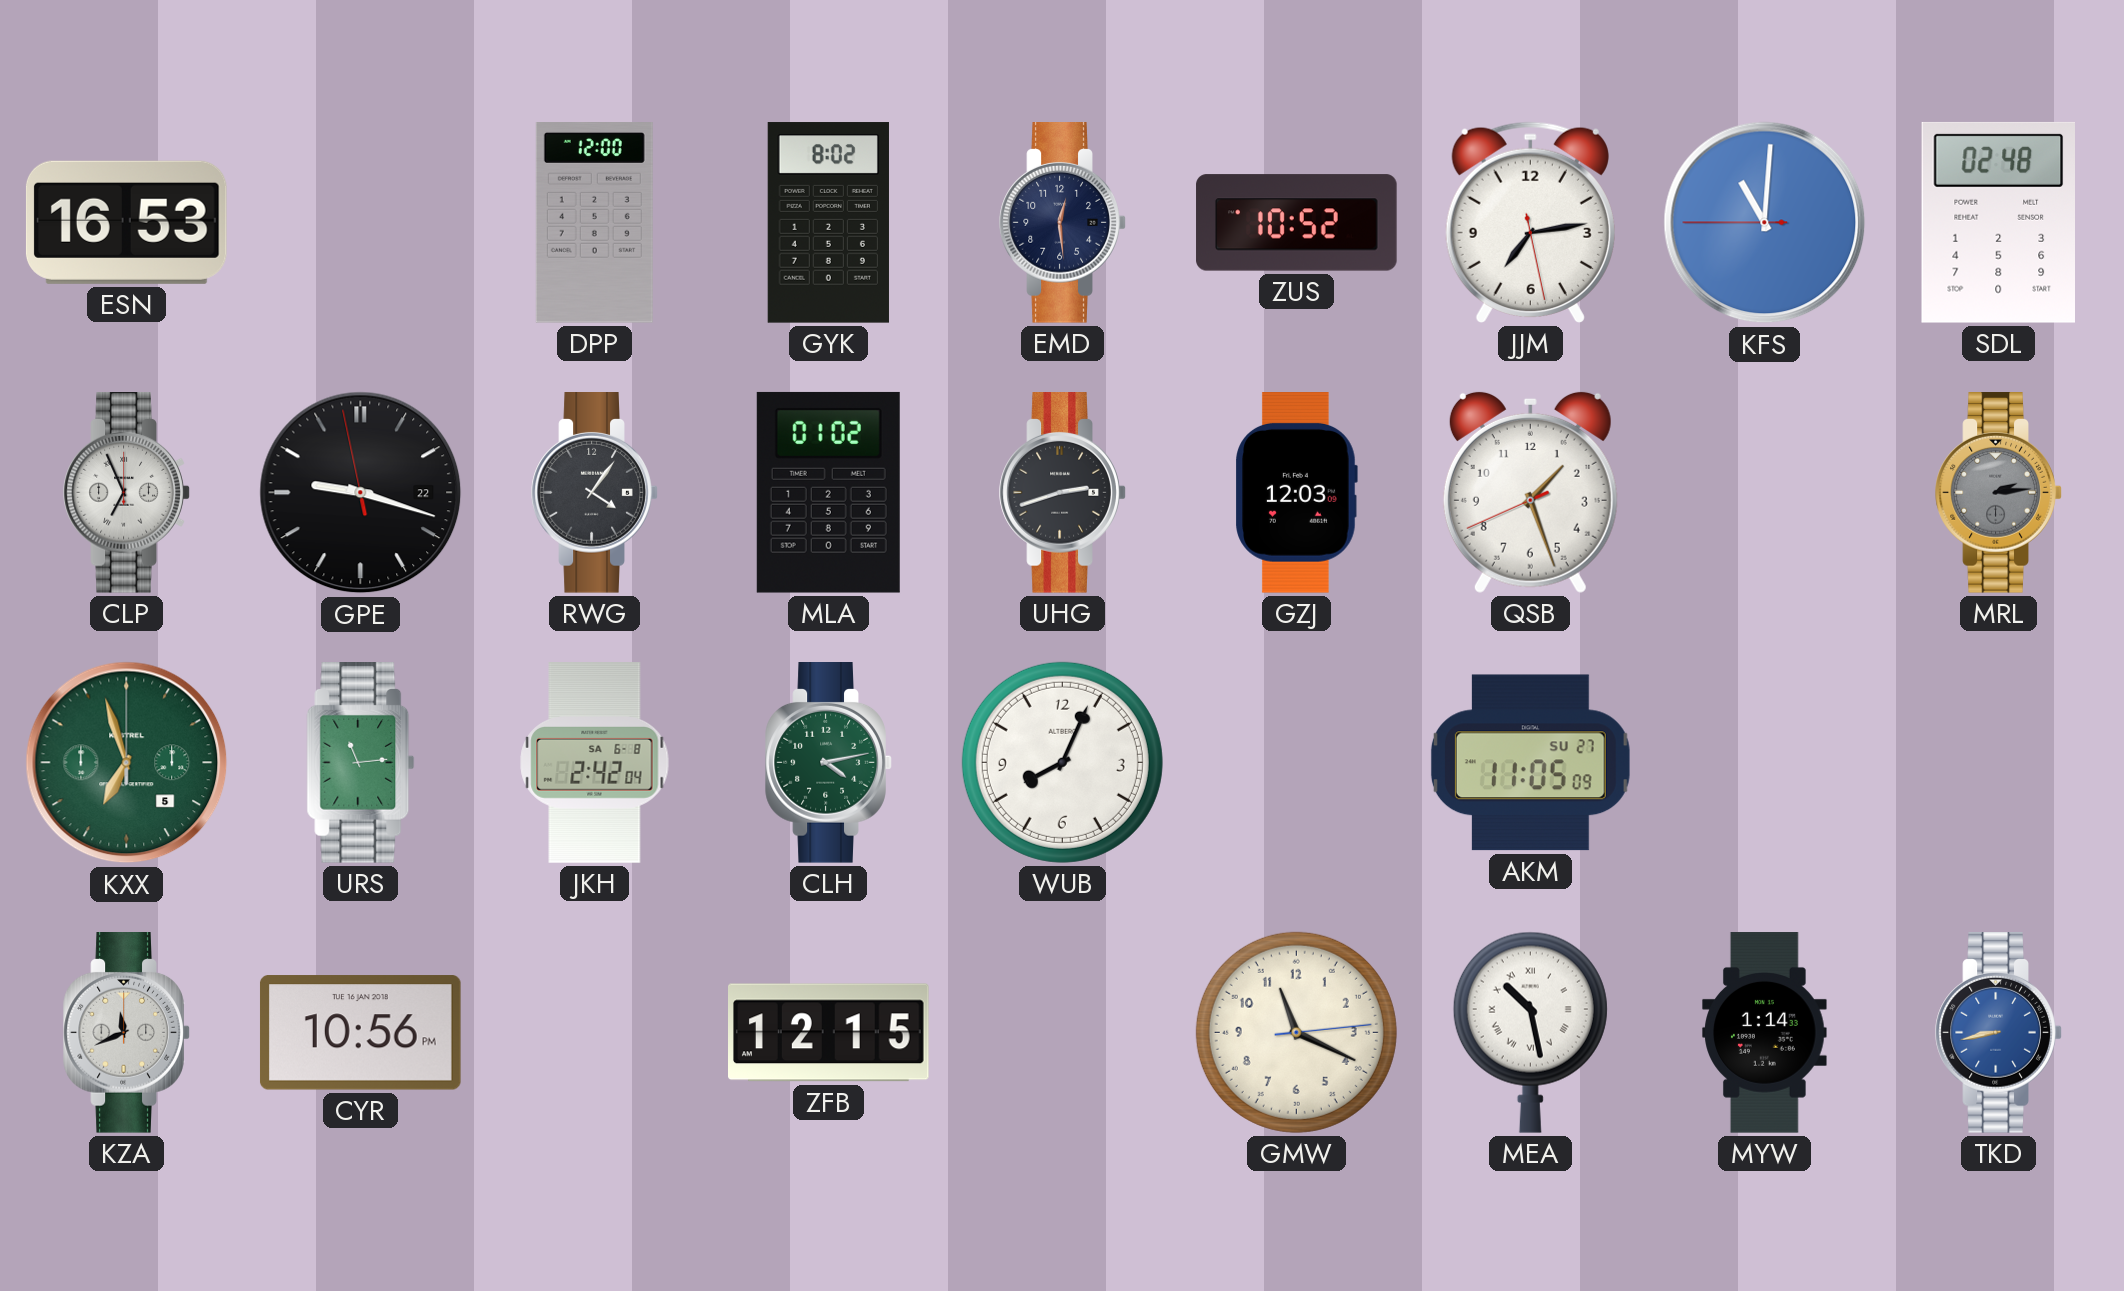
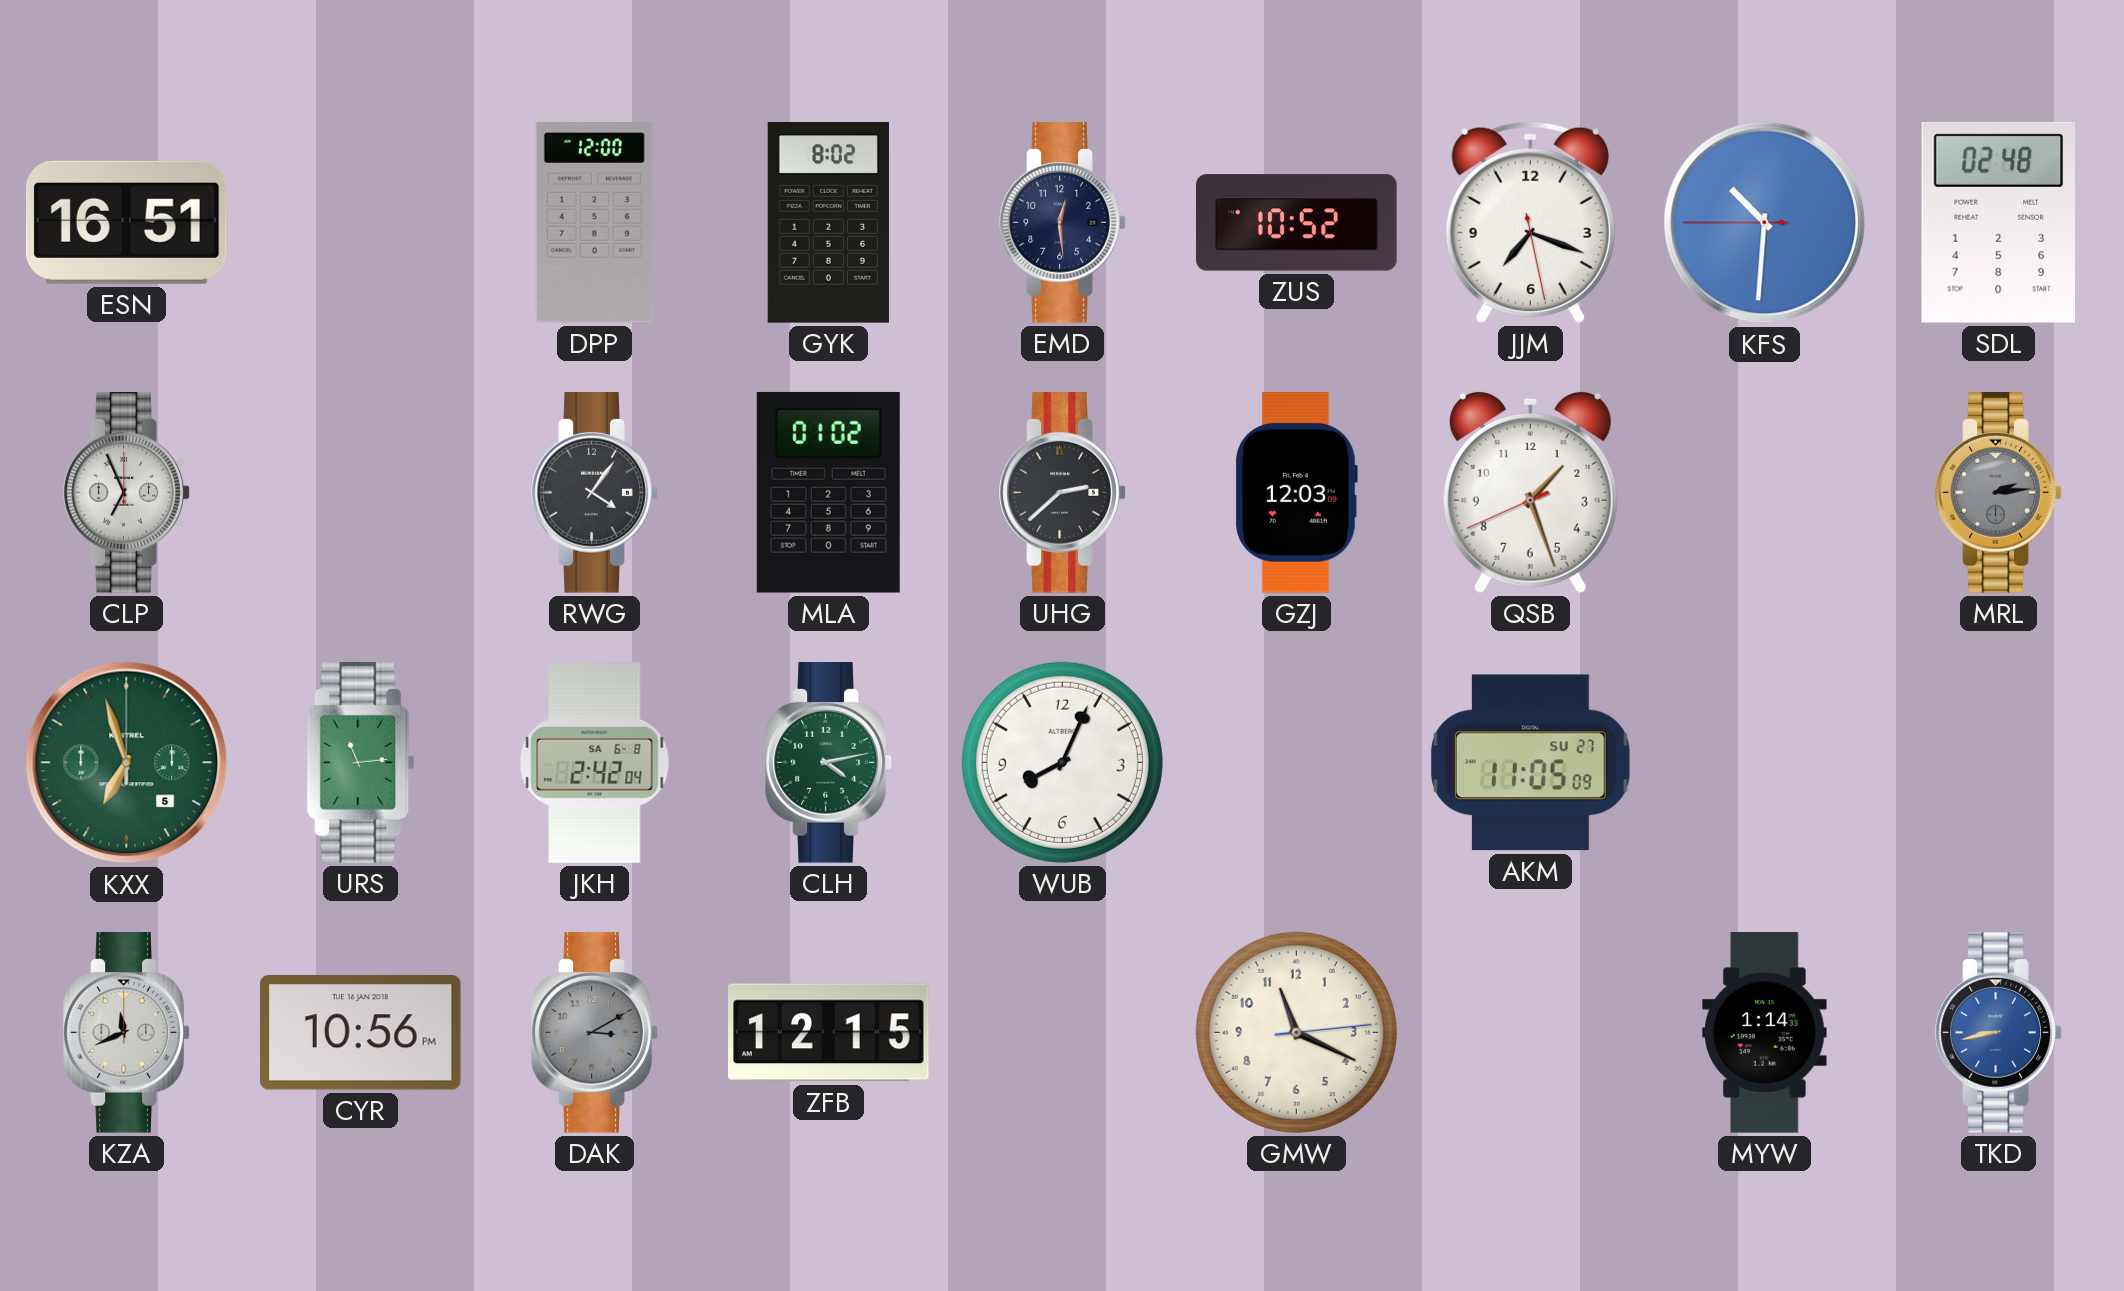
ESN: 16:53 -> 16:51 (126, 222)
JJM: 7:13 -> 7:18 (1530, 222)
KFS: 11:00 -> 10:30 (1765, 223)
GPE: 9:17 -> none (361, 493)
UHG: 2:42 -> 2:38 (1063, 493)
DAK: none -> 3:10 (595, 1033)
MEA: 10:28 -> none (1530, 1032)
